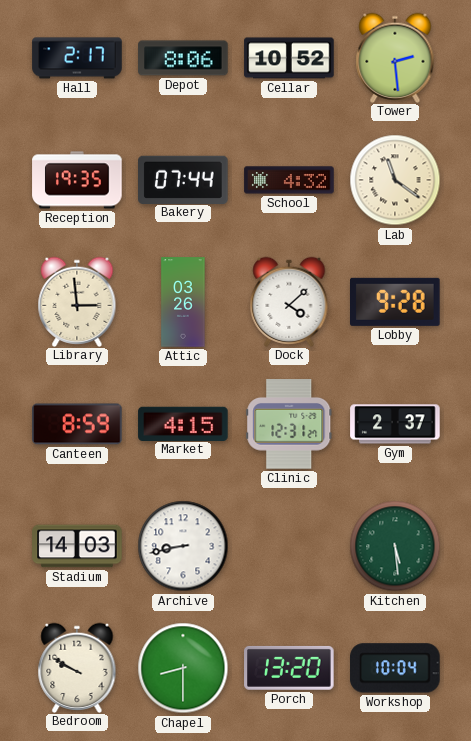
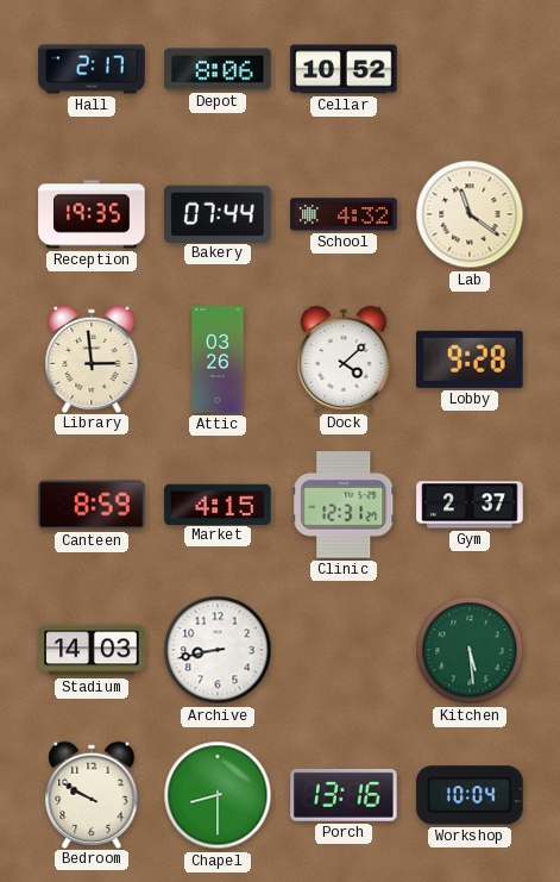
Tower: 2:29 -> none (395, 57)
Porch: 13:20 -> 13:16 (344, 795)
